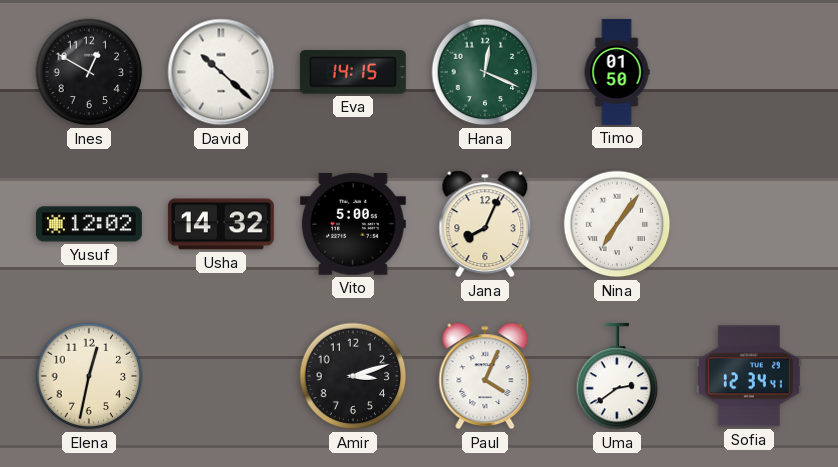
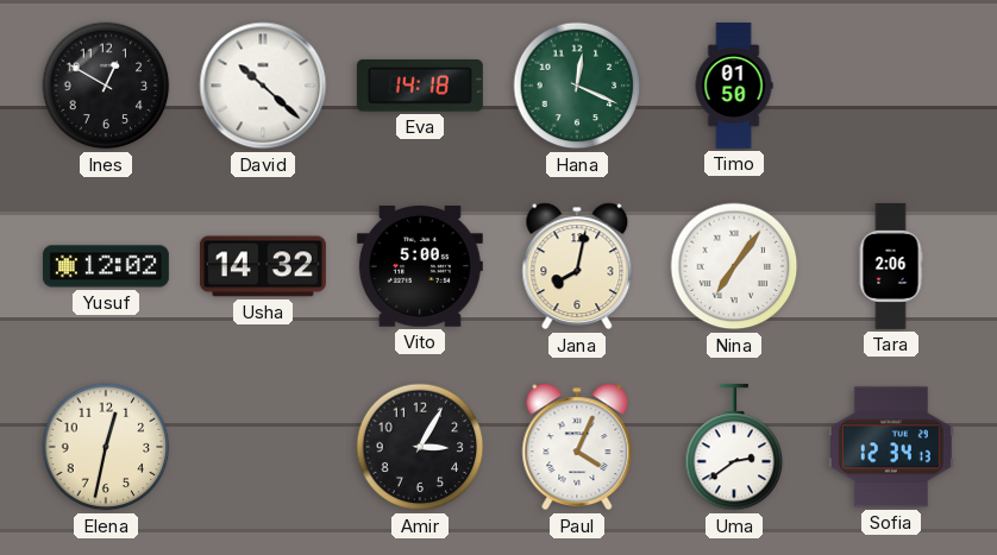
Eva: 14:15 -> 14:18 (420, 86)
Jana: 8:04 -> 8:02 (577, 266)
Tara: none -> 2:06 (891, 266)
Amir: 3:12 -> 3:05 (420, 447)
Sofia: 12:34:41 -> 12:34:13 (891, 447)
